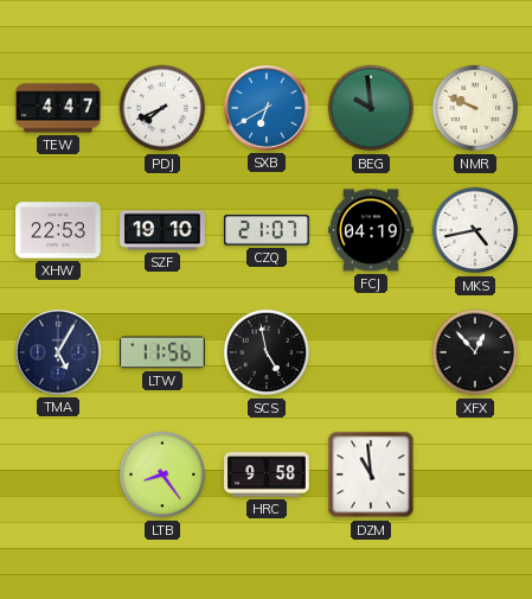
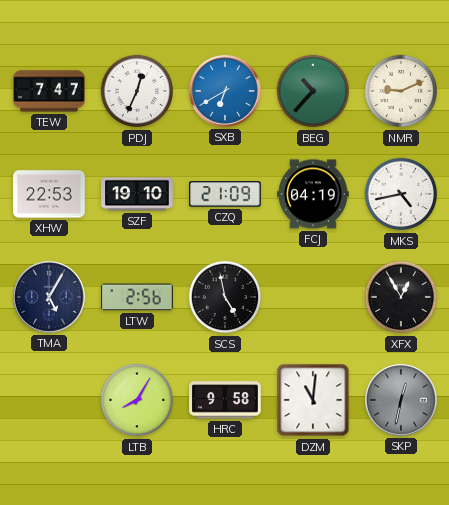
TEW: 4:47 -> 7:47 (49, 91)
PDJ: 7:41 -> 12:34 (137, 91)
BEG: 9:59 -> 10:37 (313, 91)
NMR: 9:49 -> 9:11 (401, 91)
CZQ: 21:07 -> 21:09 (226, 194)
LTW: 11:56 -> 2:56 (137, 297)
XFX: 12:53 -> 12:55 (401, 297)
LTB: 8:24 -> 8:05 (137, 400)
DZM: 10:59 -> 11:01 (313, 400)
SKP: none -> 12:32 (402, 401)
